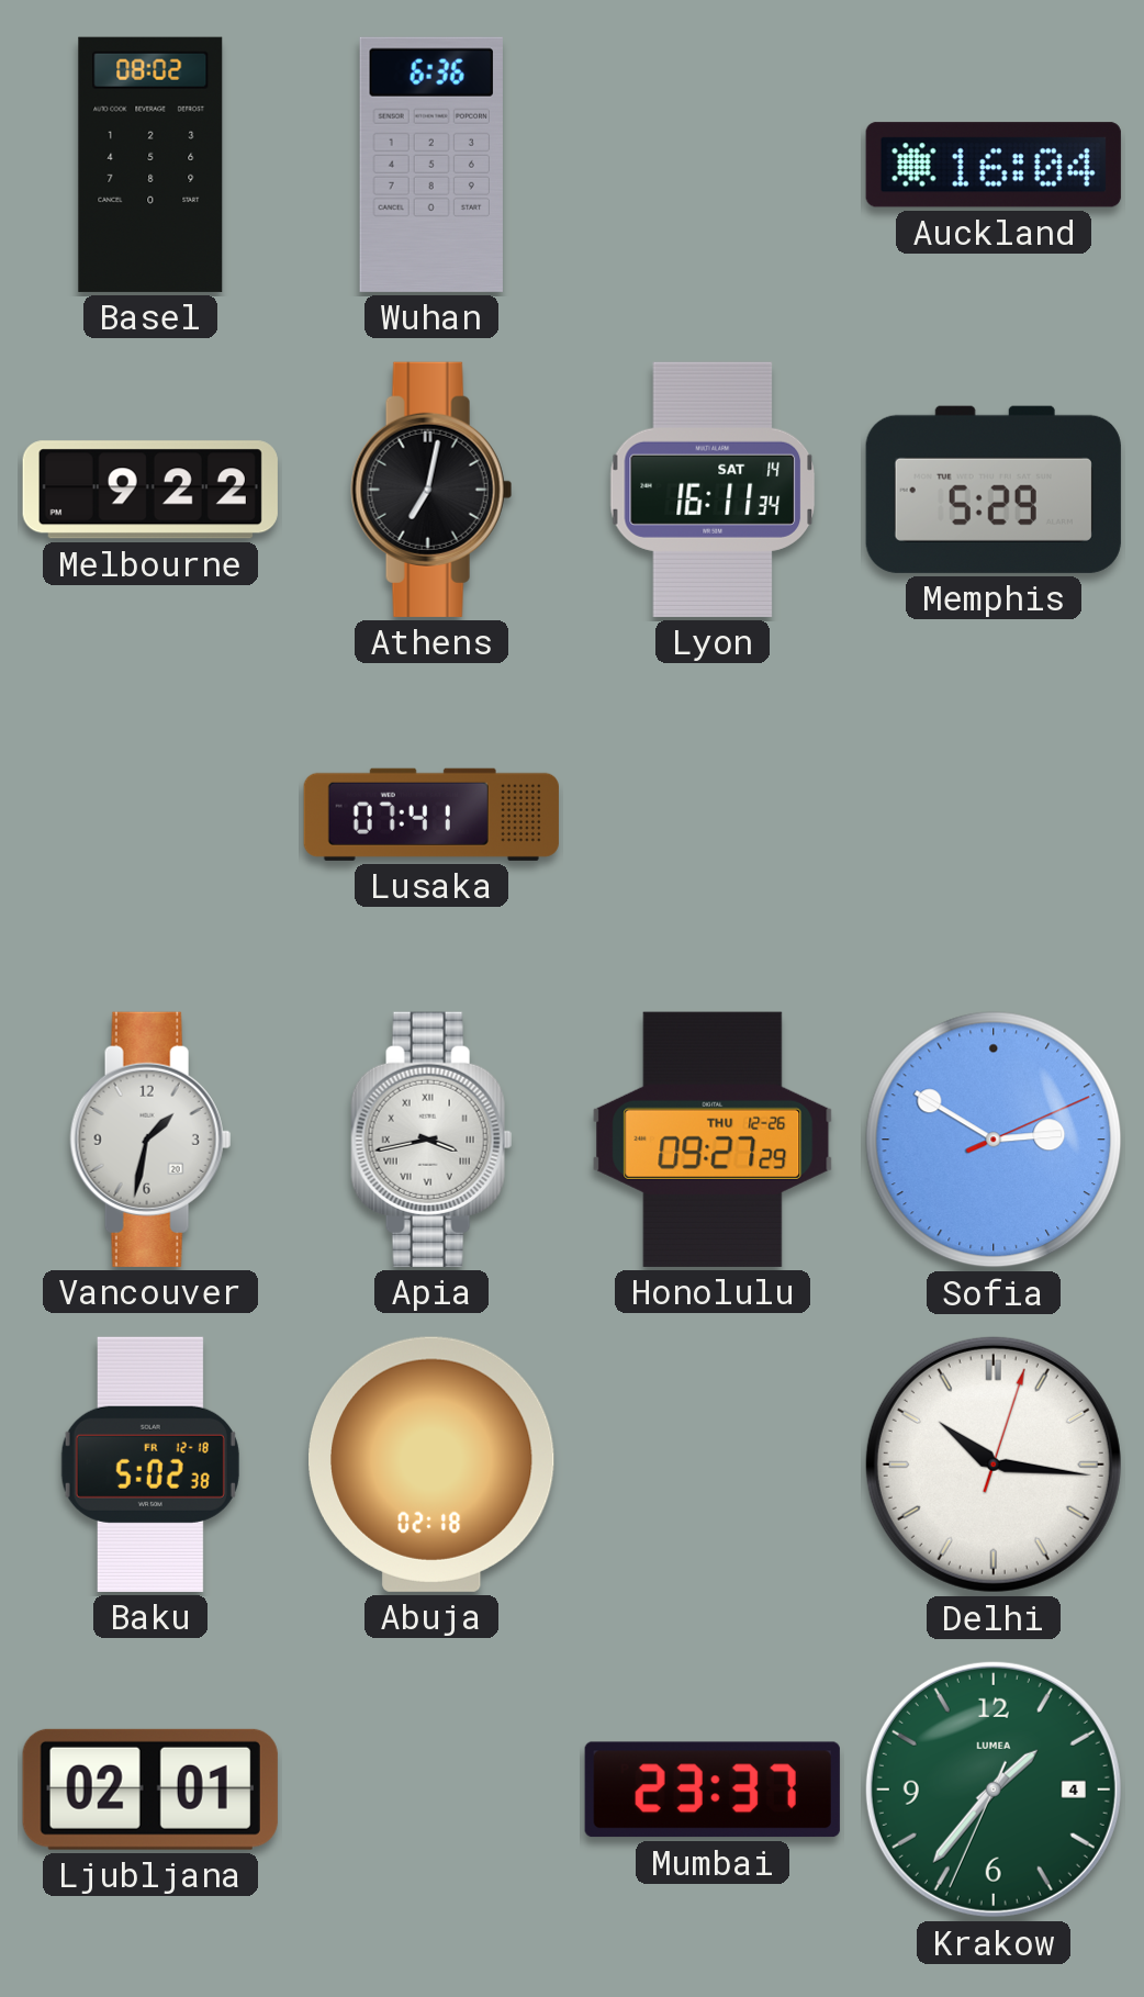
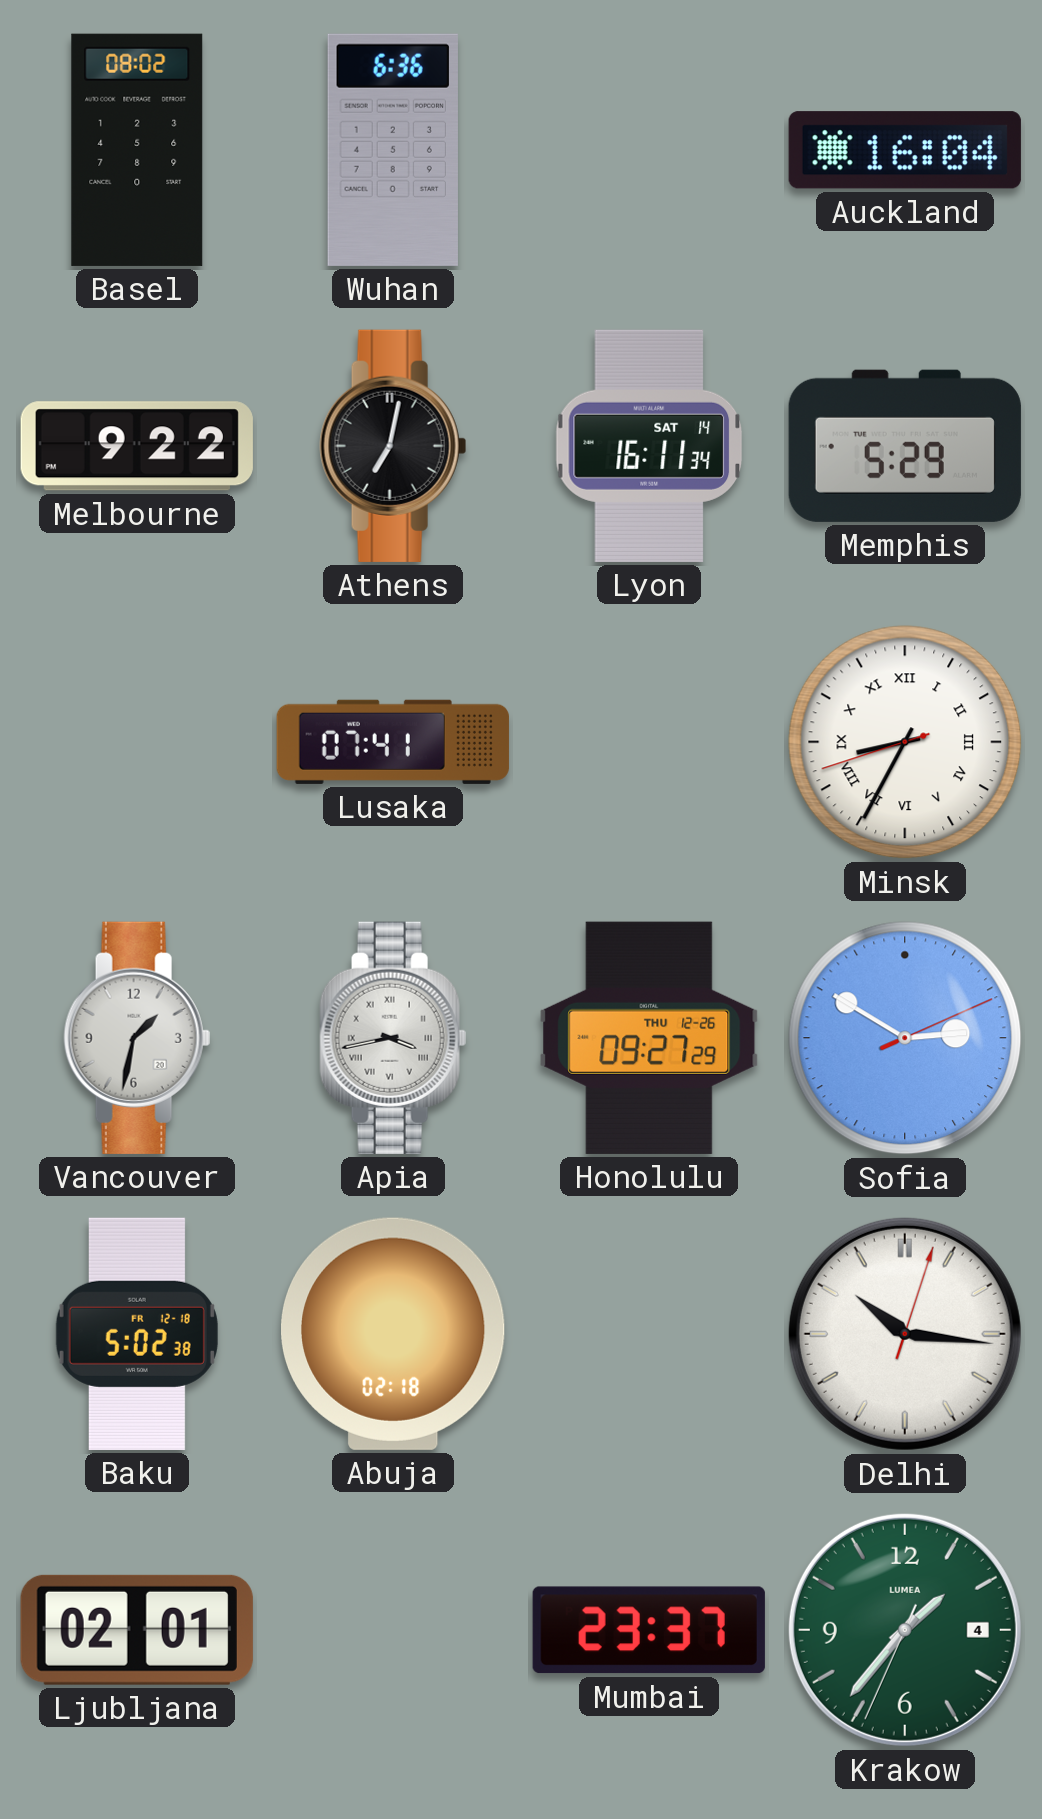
Minsk: none -> 8:34 (905, 742)
